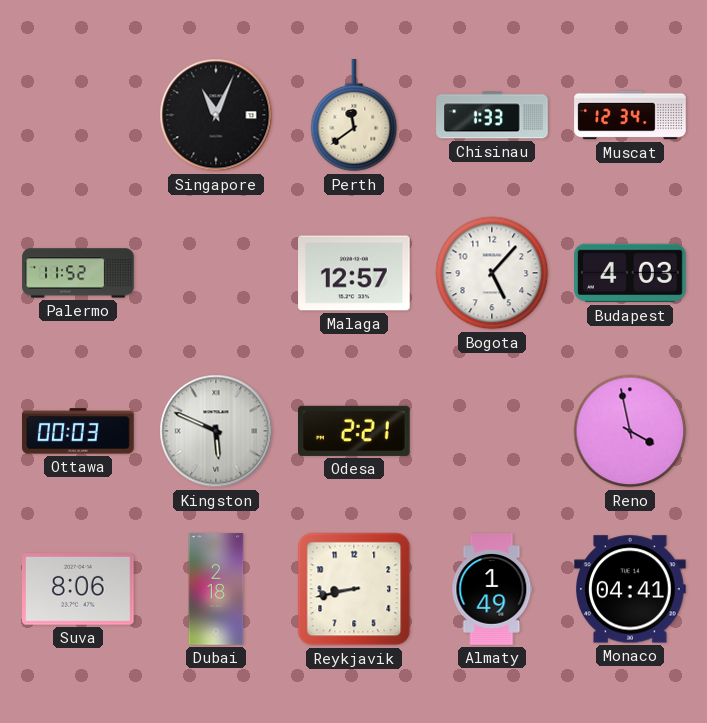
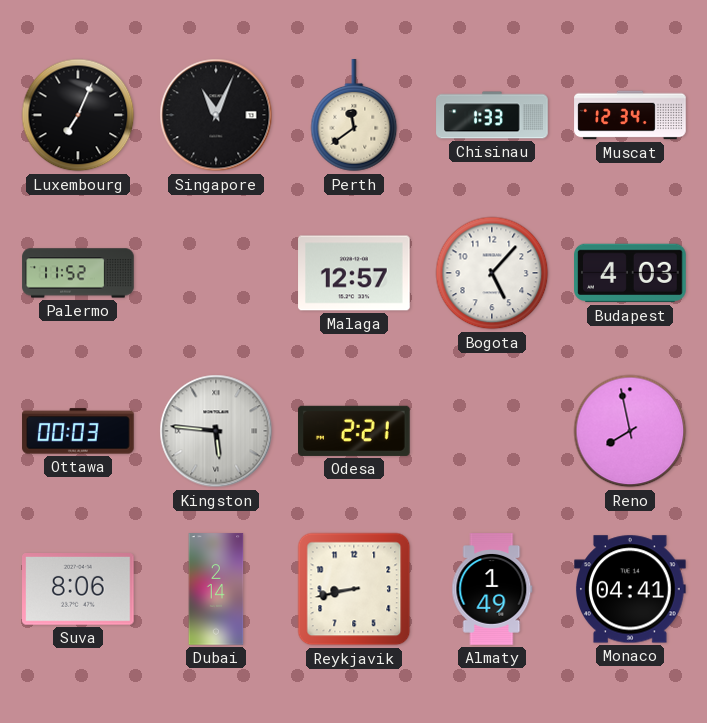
Luxembourg: none -> 7:04 (78, 115)
Kingston: 5:49 -> 5:46 (216, 431)
Reno: 3:58 -> 7:58 (630, 431)
Dubai: 2:18 -> 2:14 (216, 589)
